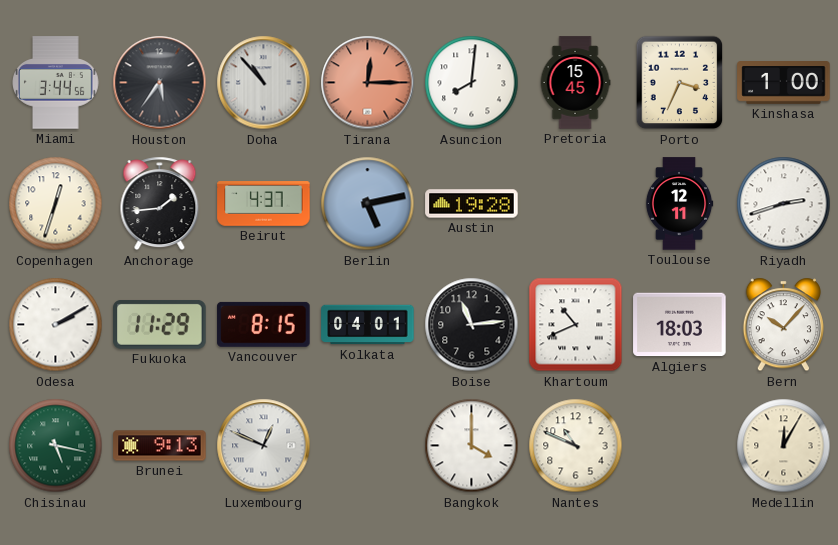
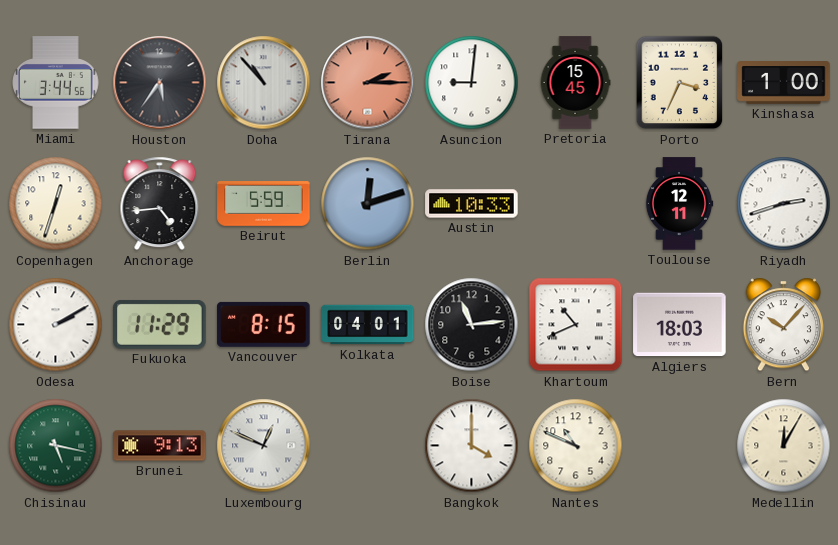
Tirana: 12:15 -> 2:15 (368, 83)
Asuncion: 8:01 -> 9:01 (472, 83)
Anchorage: 1:44 -> 4:44 (160, 204)
Beirut: 4:37 -> 5:59 (264, 204)
Berlin: 5:13 -> 12:12 (368, 204)
Austin: 19:28 -> 10:33 (472, 204)
